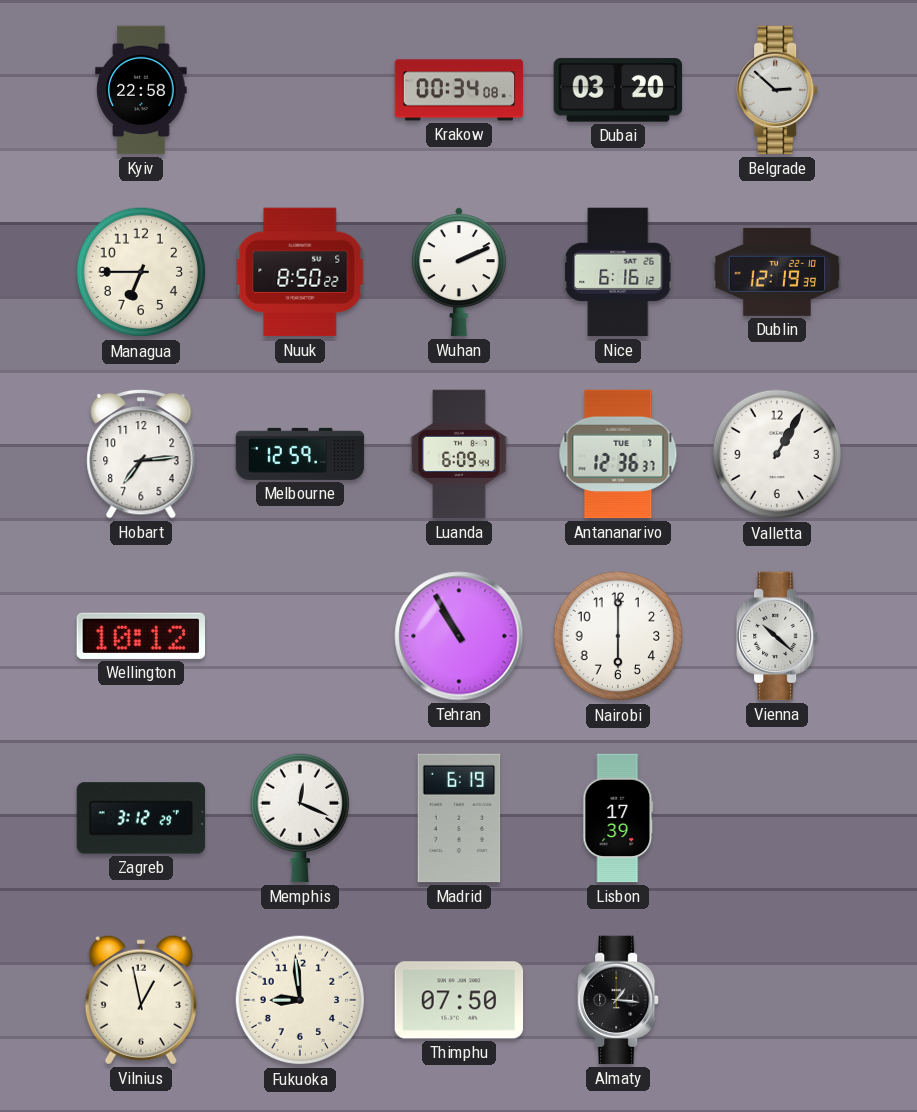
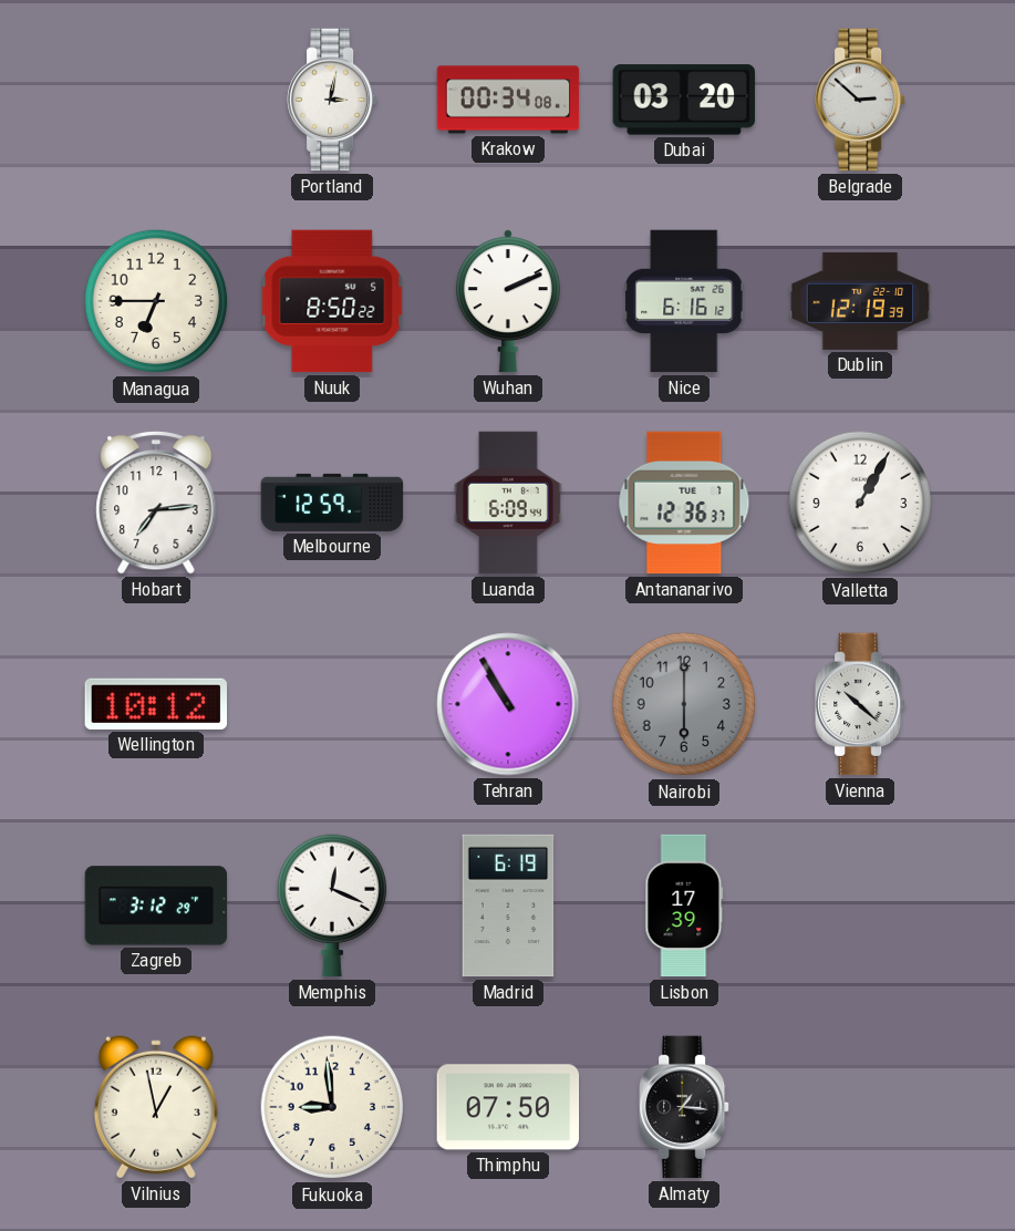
Kyiv: 22:58 -> none (141, 90)
Portland: none -> 3:02 (333, 100)
Nairobi dial: white -> grey (684, 704)
